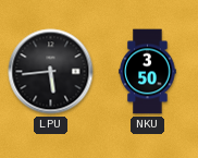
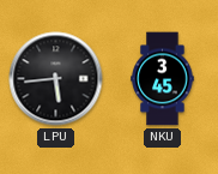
NKU: 3:50 -> 3:45 (163, 79)
